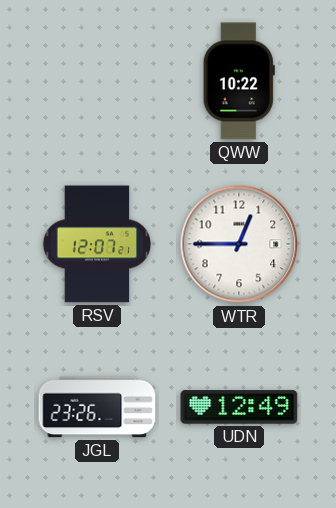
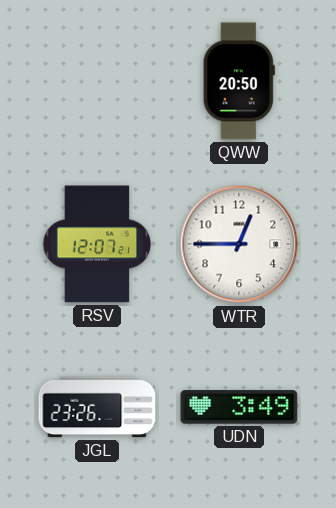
QWW: 10:22 -> 20:50 (239, 81)
UDN: 12:49 -> 3:49 (239, 407)
